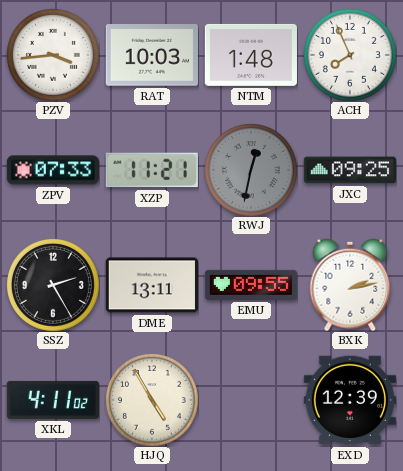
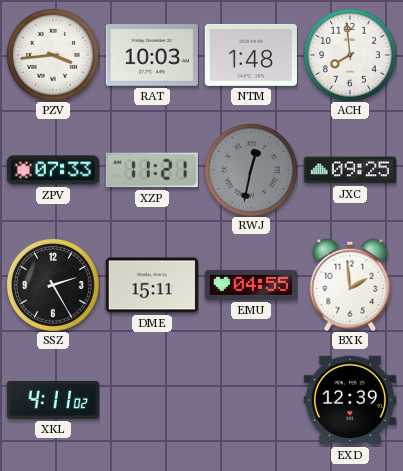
ACH: 7:56 -> 7:59 (350, 55)
DME: 13:11 -> 15:11 (152, 285)
EMU: 09:55 -> 04:55 (250, 285)
BXK: 2:13 -> 1:59 (350, 285)
HJQ: 4:55 -> none (152, 400)
